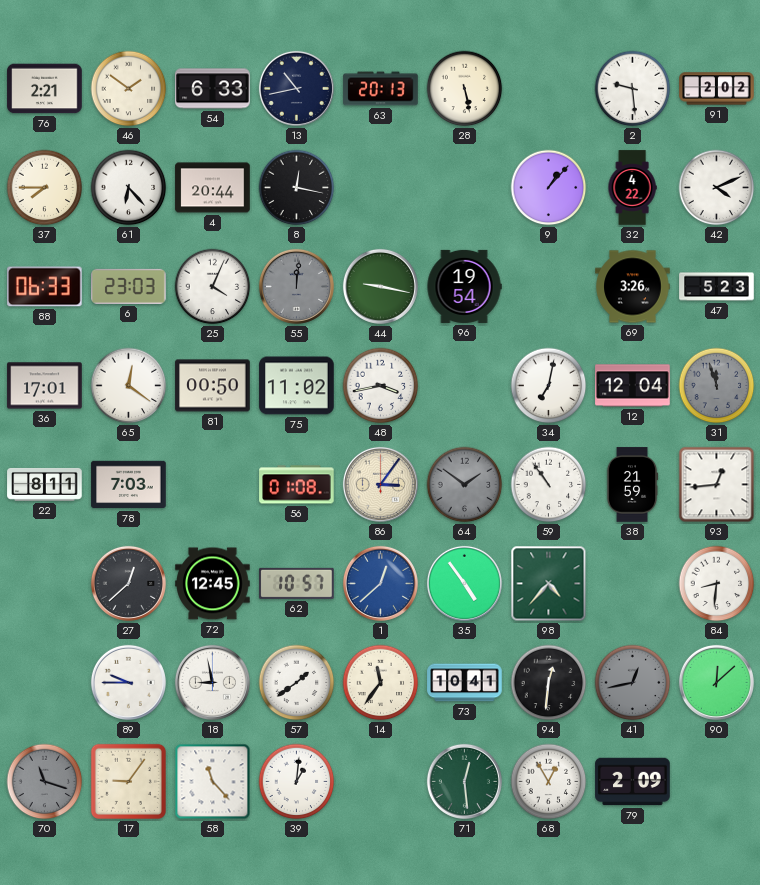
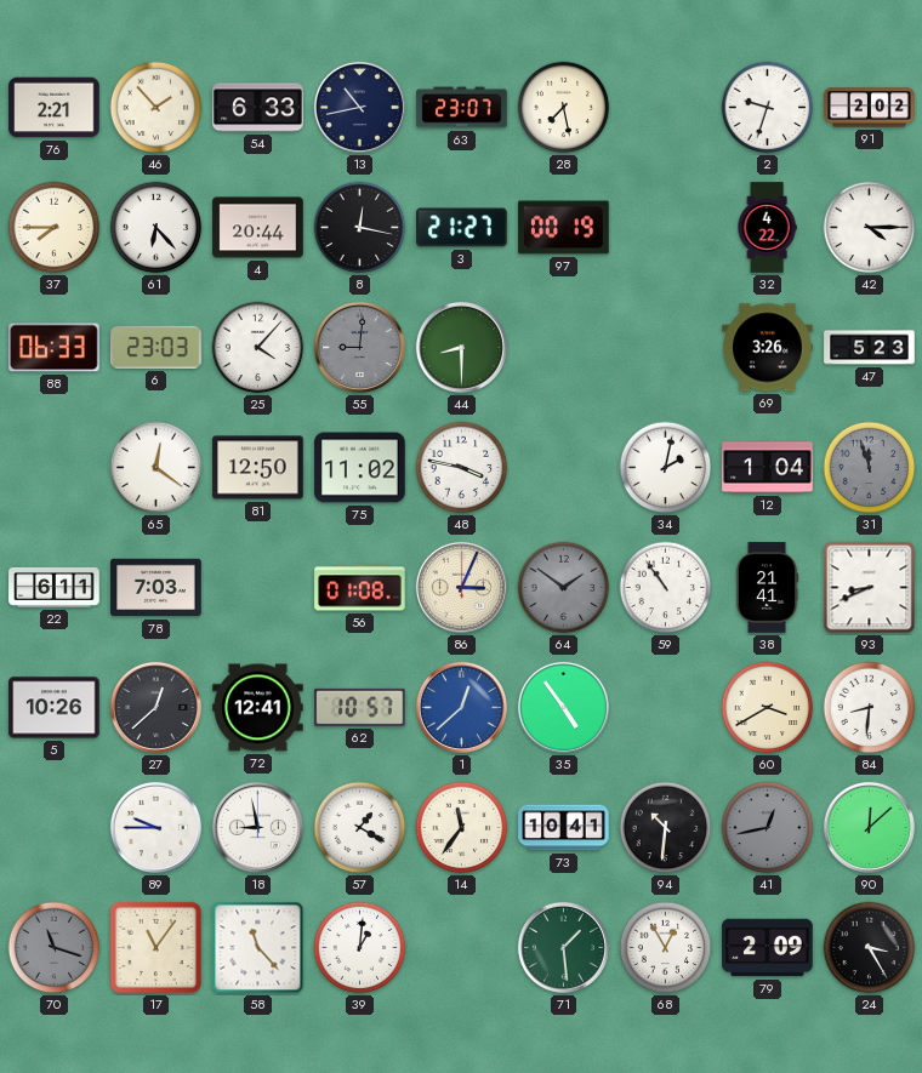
46: 1:51 -> 1:53 (156, 108)
63: 20:13 -> 23:07 (462, 108)
28: 5:28 -> 7:28 (564, 108)
2: 9:29 -> 9:33 (768, 108)
3: none -> 21:27 (462, 228)
97: none -> 00:19 (564, 228)
9: 1:07 -> none (549, 188)
42: 4:11 -> 4:15 (870, 228)
25: 4:04 -> 4:07 (258, 348)
55: 12:01 -> 9:01 (359, 347)
44: 9:17 -> 8:30 (461, 347)
96: 19:54 -> none (464, 286)
36: 17:01 -> none (45, 386)
81: 00:50 -> 12:50 (258, 468)
48: 3:43 -> 3:47 (462, 468)
34: 7:02 -> 2:02 (666, 468)
12: 12:04 -> 1:04 (768, 468)
22: 8:11 -> 6:11 (55, 587)
86: 3:06 -> 3:04 (461, 587)
38: 21:59 -> 21:41 (767, 588)
93: 12:44 -> 8:41 (870, 588)
5: none -> 10:26 (55, 708)
72: 12:45 -> 12:41 (258, 708)
98: 4:37 -> none (549, 584)
60: none -> 3:40 (768, 708)
57: 1:39 -> 1:20 (360, 828)
94: 12:31 -> 10:31 (666, 828)
17: 9:06 -> 11:06 (155, 947)
71: 12:29 -> 1:29 (563, 947)
24: none -> 3:25 (870, 948)
